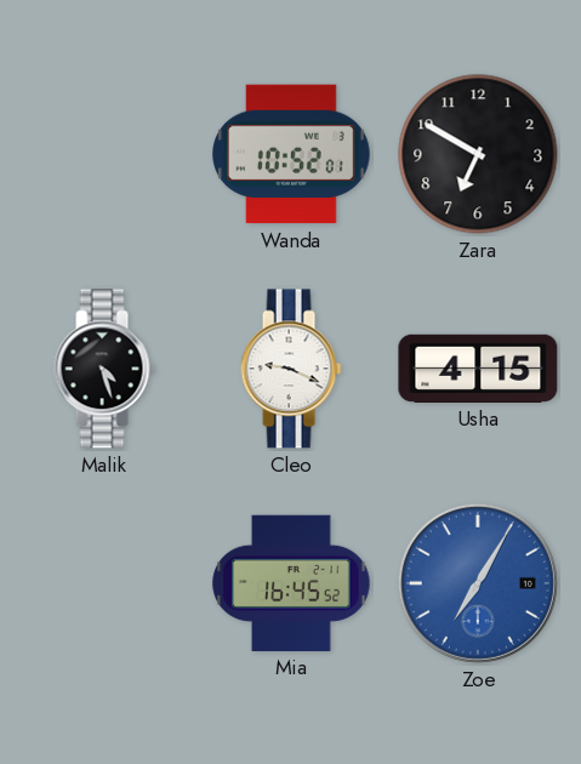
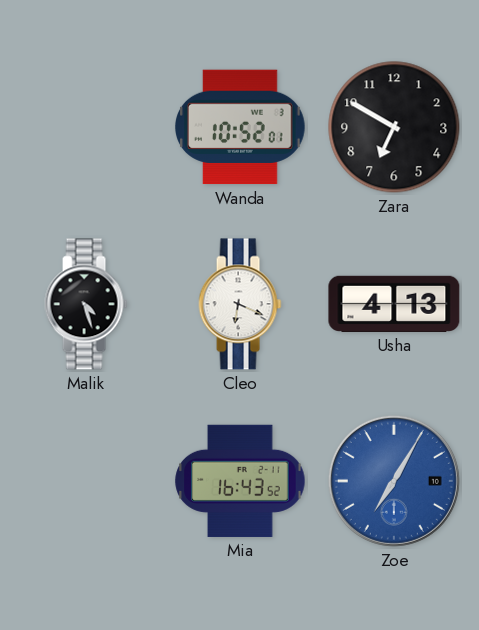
Cleo: 9:19 -> 6:19 (240, 304)
Usha: 4:15 -> 4:13 (394, 304)
Mia: 16:45 -> 16:43 (240, 481)
